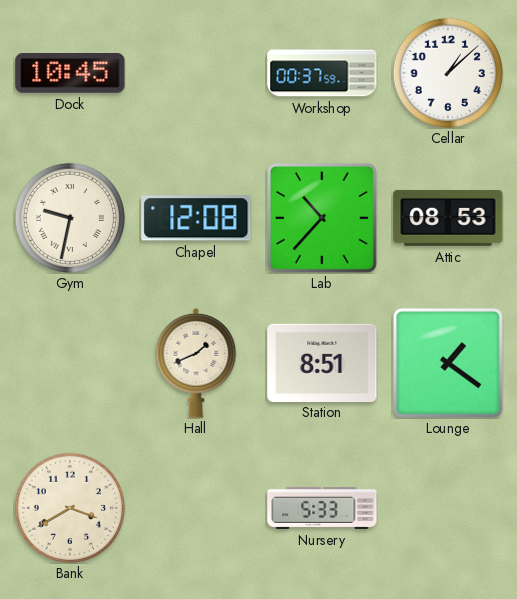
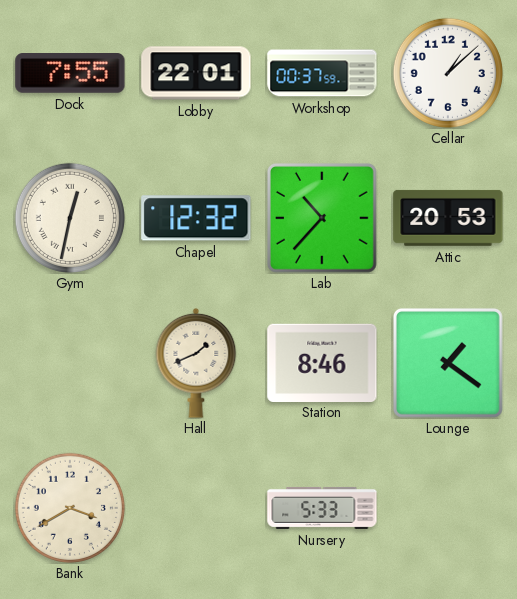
Dock: 10:45 -> 7:55 (70, 74)
Lobby: none -> 22:01 (196, 73)
Gym: 9:32 -> 12:32 (70, 218)
Chapel: 12:08 -> 12:32 (196, 218)
Attic: 08:53 -> 20:53 (448, 218)
Station: 8:51 -> 8:46 (322, 362)
